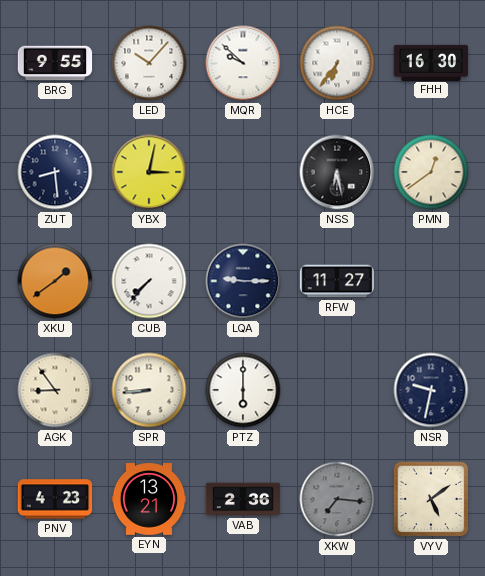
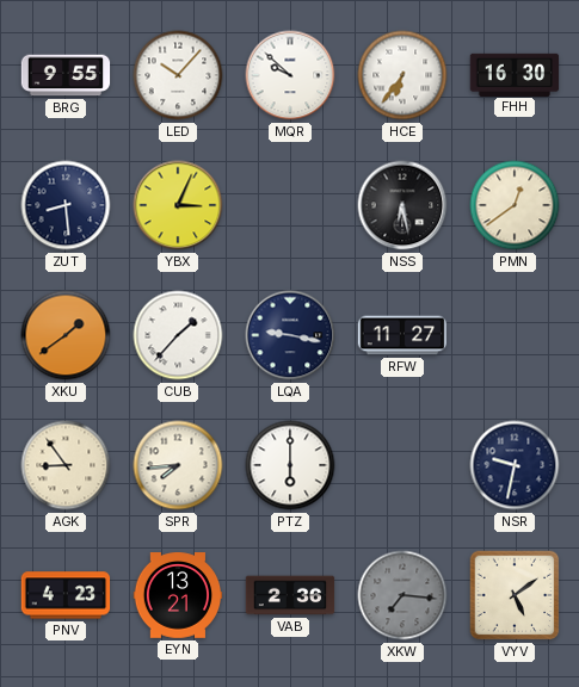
YBX: 3:02 -> 3:04 (178, 205)
CUB: 7:37 -> 1:37 (178, 335)
LQA: 9:15 -> 9:17 (290, 335)
SPR: 8:44 -> 7:44 (178, 465)
